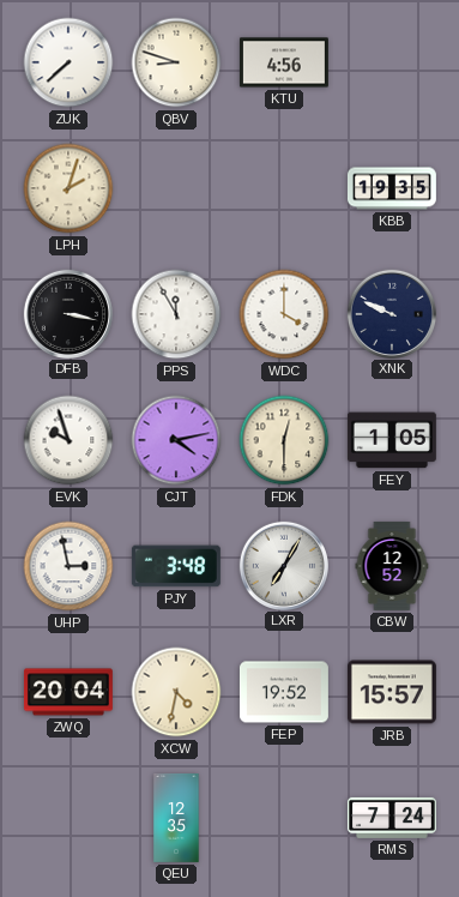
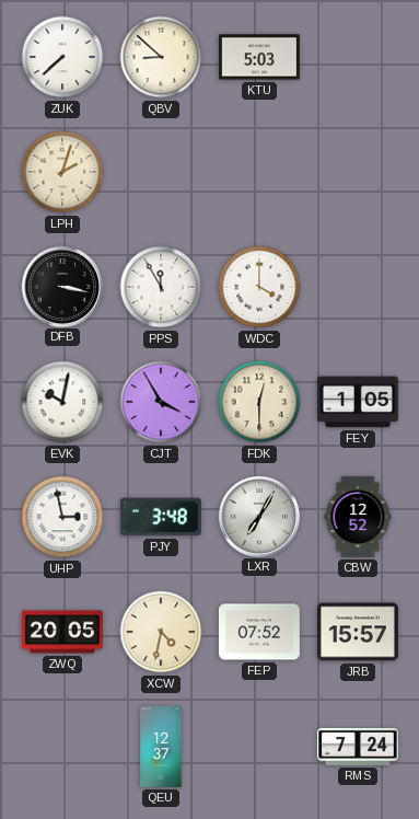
QBV: 8:48 -> 8:52 (161, 57)
KTU: 4:56 -> 5:03 (259, 57)
KBB: 19:35 -> none (392, 188)
XNK: 9:49 -> none (391, 313)
EVK: 9:57 -> 10:02 (62, 402)
CJT: 4:13 -> 3:55 (161, 402)
ZWQ: 20:04 -> 20:05 (62, 632)
FEP: 19:52 -> 07:52 (259, 632)
QEU: 12:35 -> 12:37 (161, 748)
